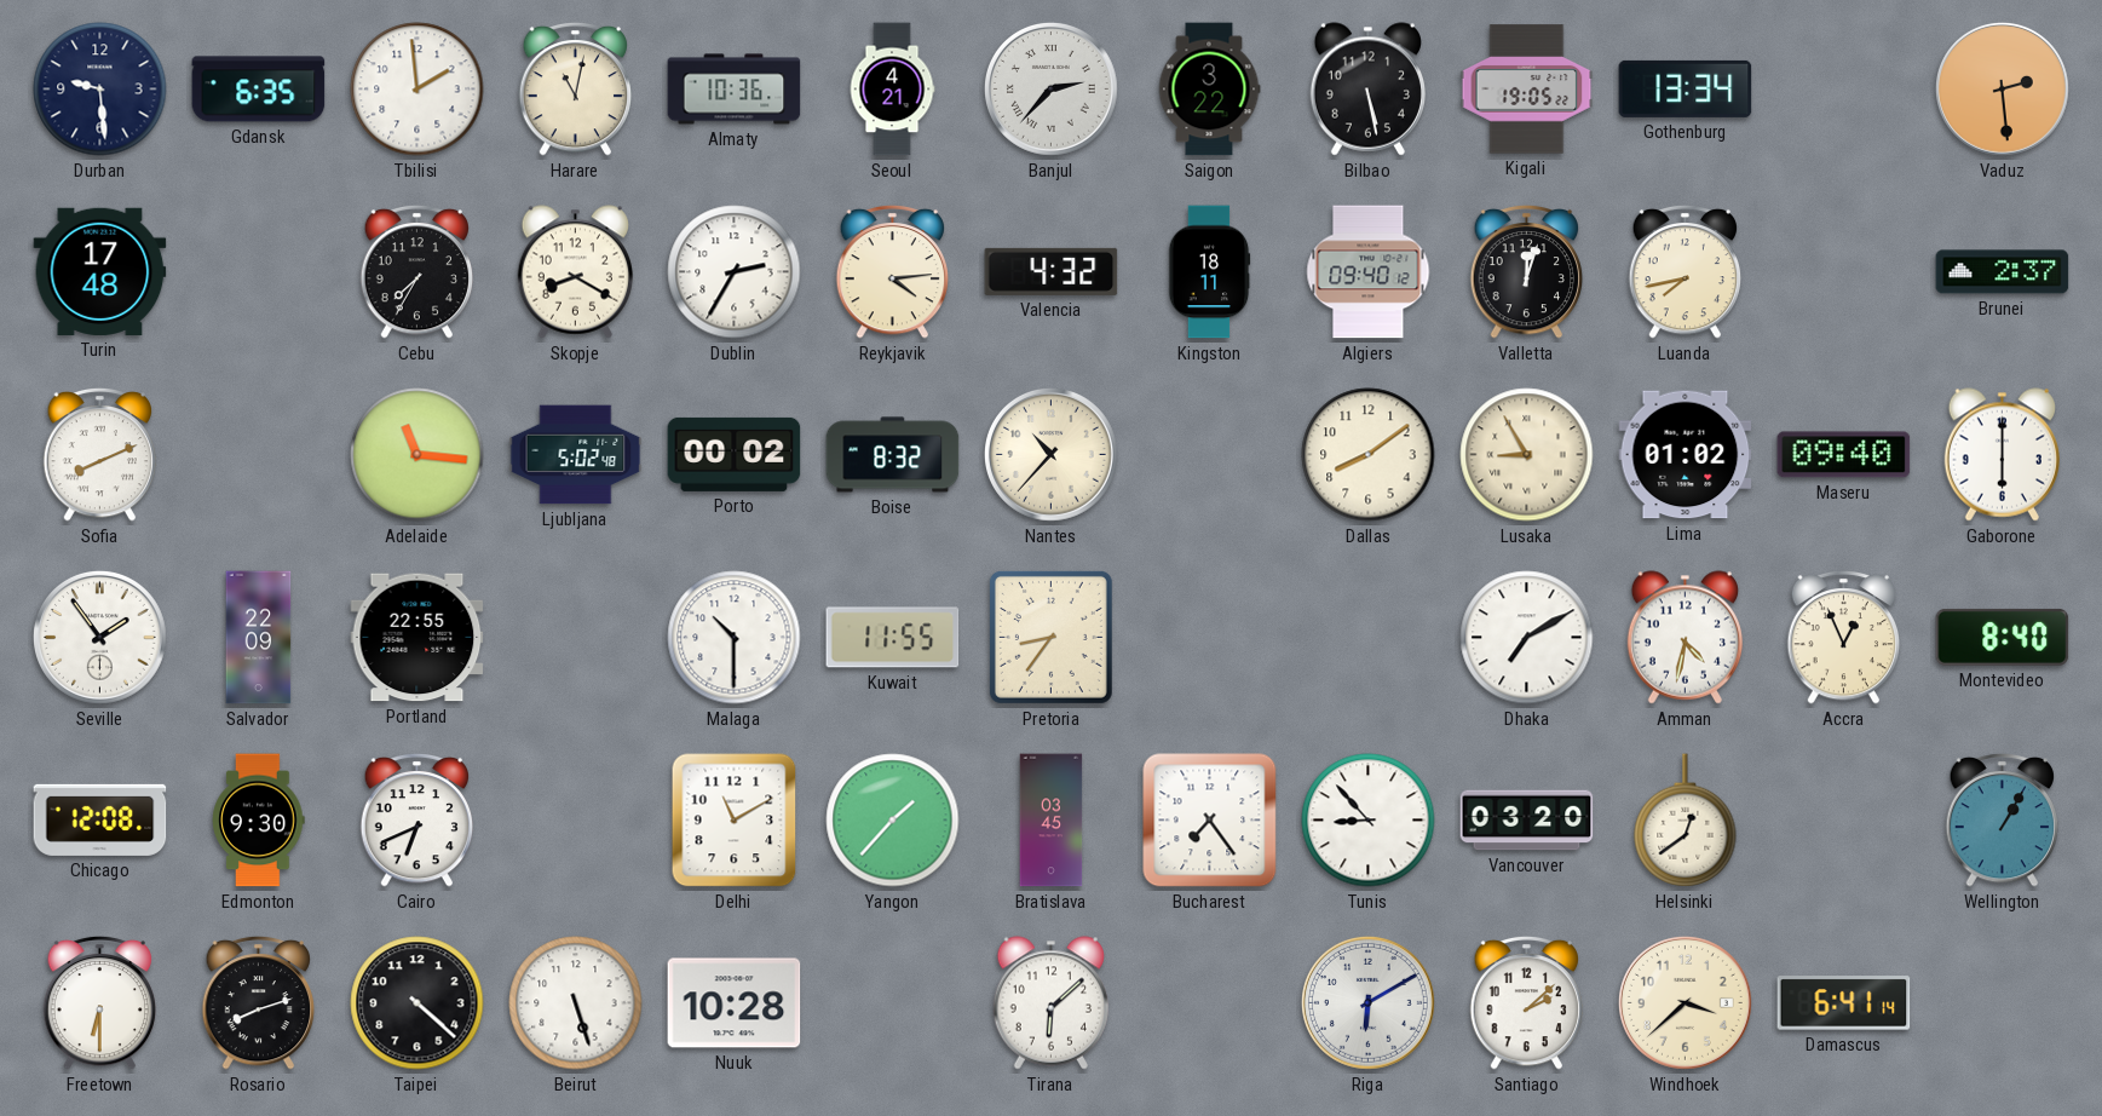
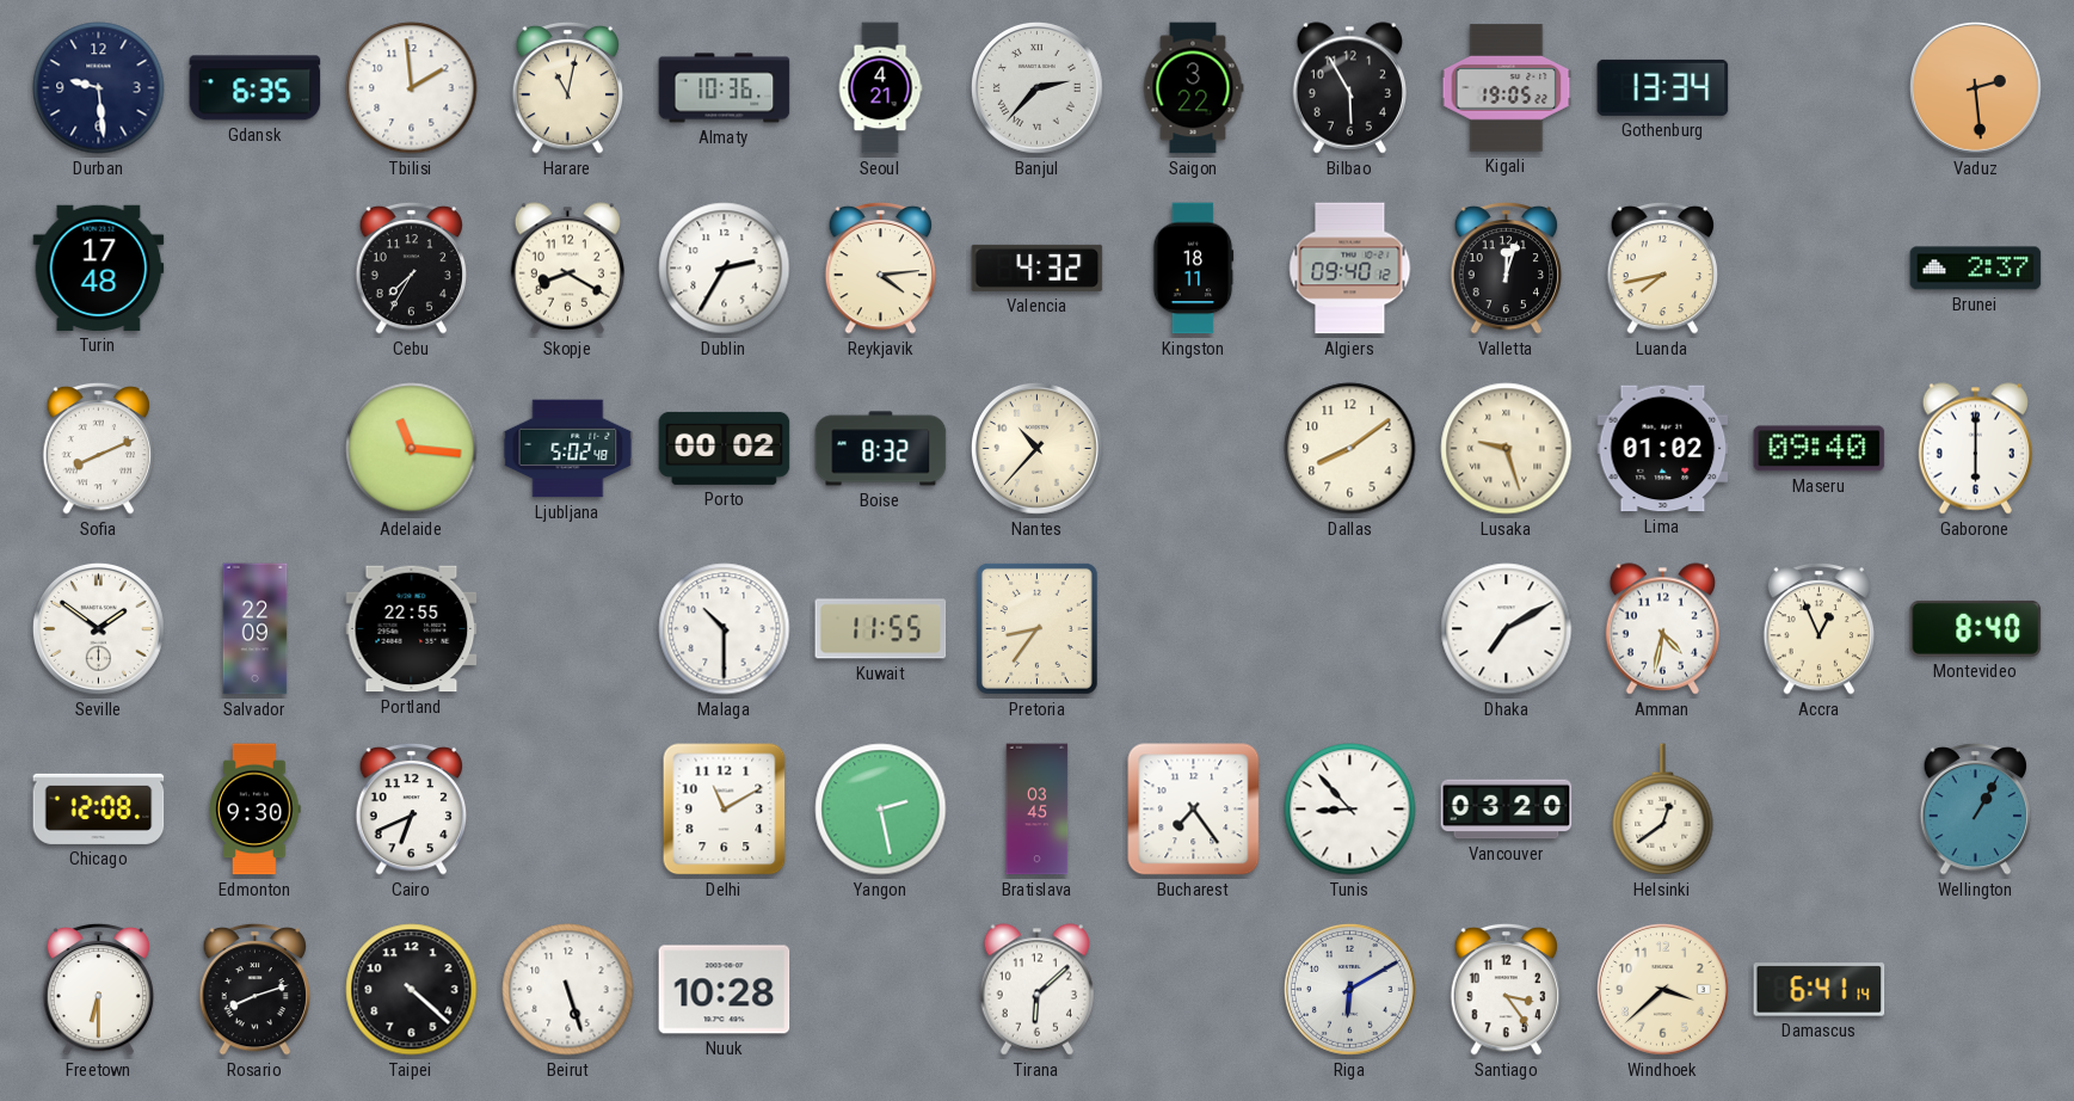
Bilbao: 5:28 -> 5:55 (1349, 88)
Lusaka: 8:55 -> 9:27 (1507, 449)
Seville: 1:54 -> 1:51 (98, 628)
Yangon: 1:37 -> 2:28 (881, 810)
Santiago: 2:08 -> 3:24 (1507, 989)
